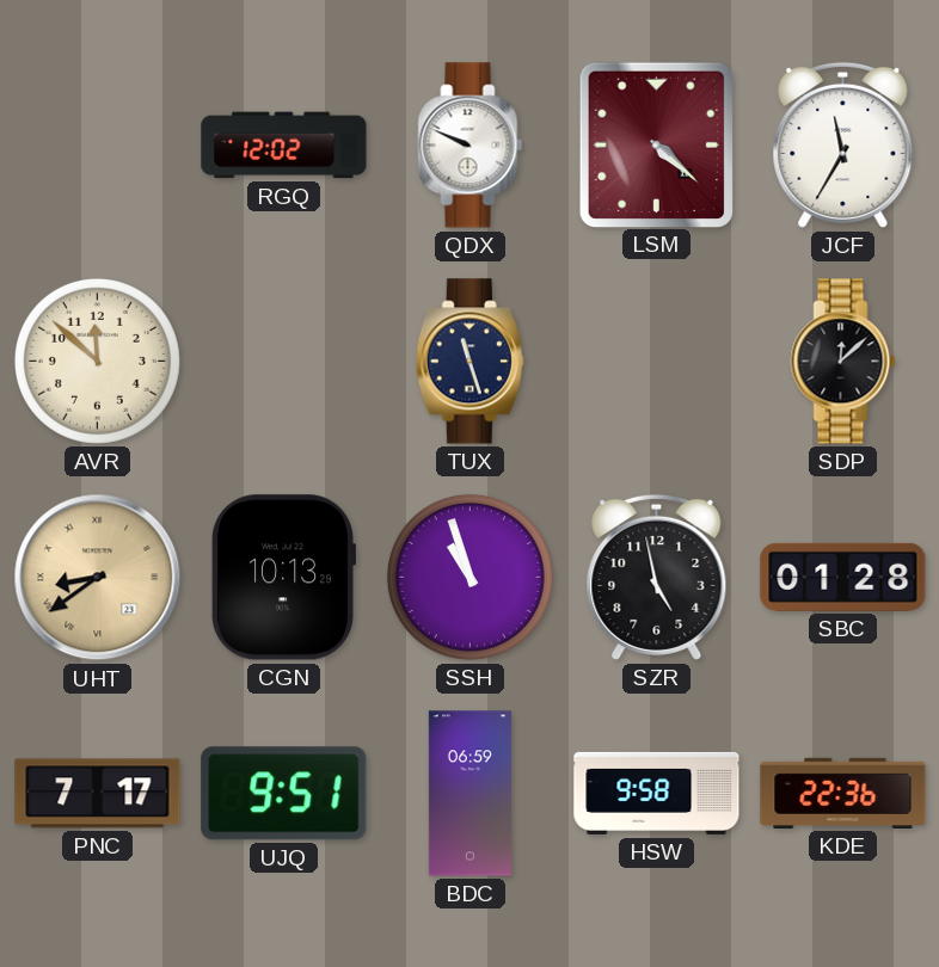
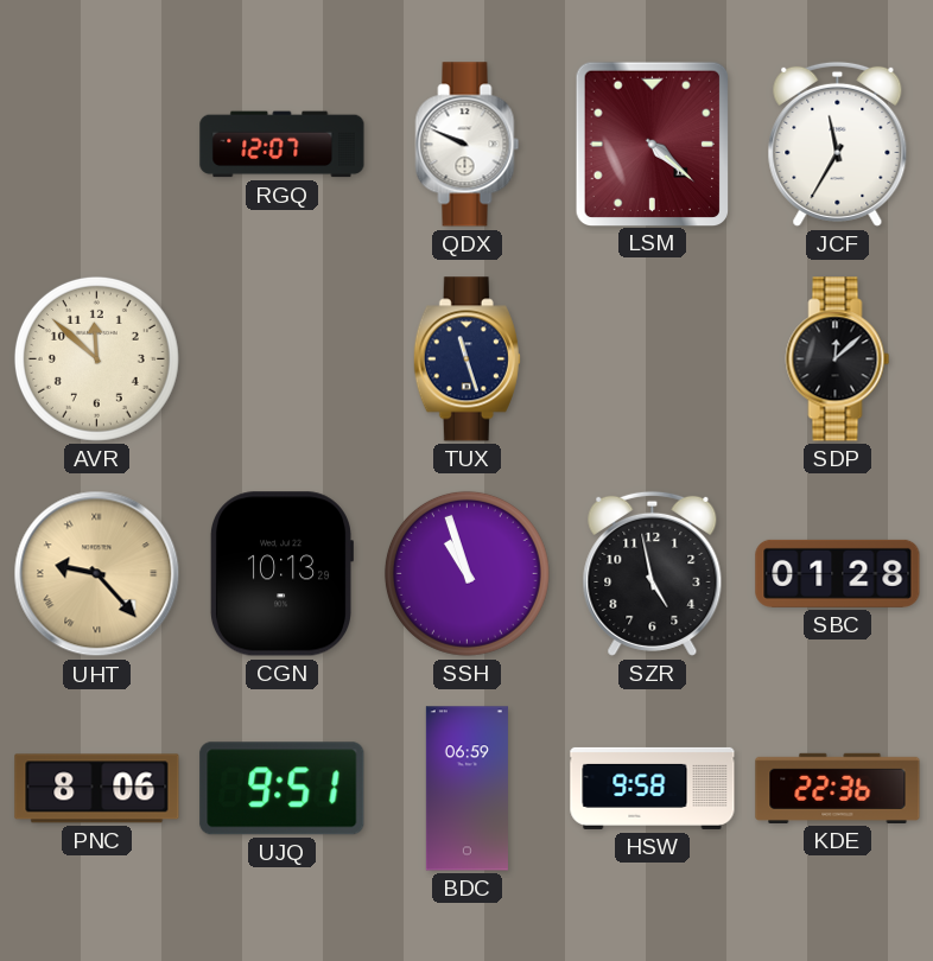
RGQ: 12:02 -> 12:07 (283, 145)
UHT: 8:39 -> 9:23 (97, 574)
PNC: 7:17 -> 8:06 (97, 789)
